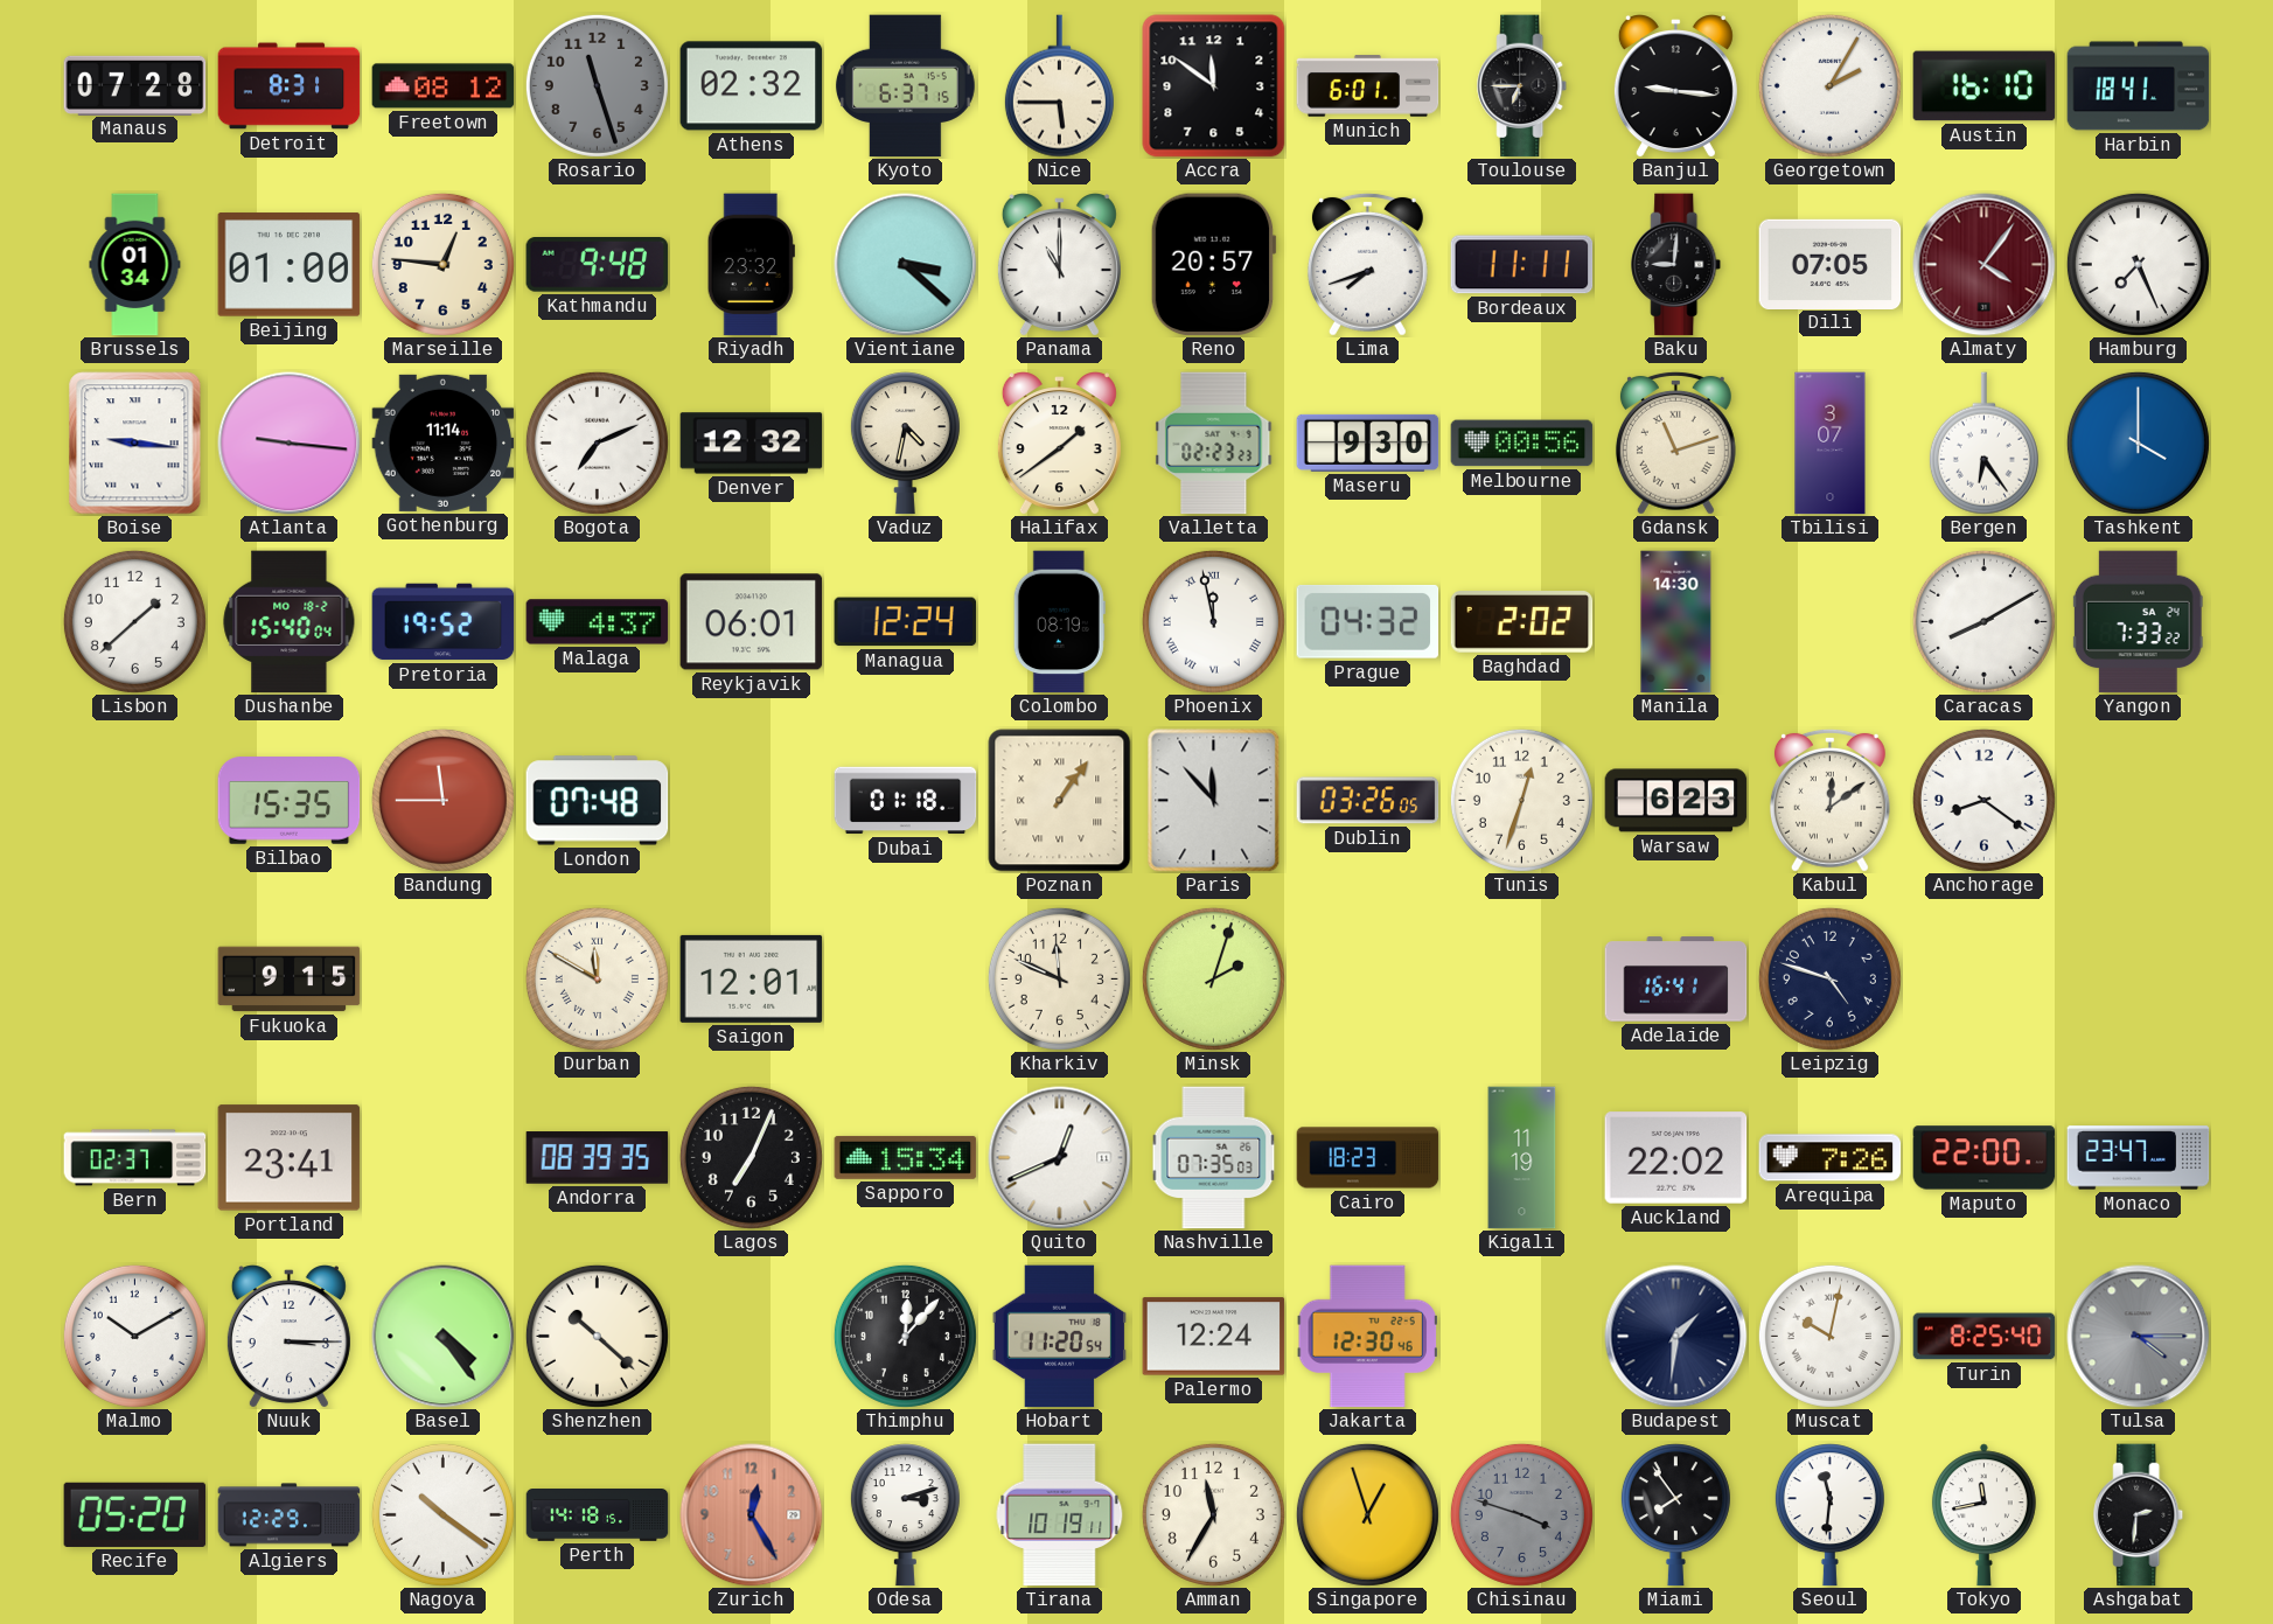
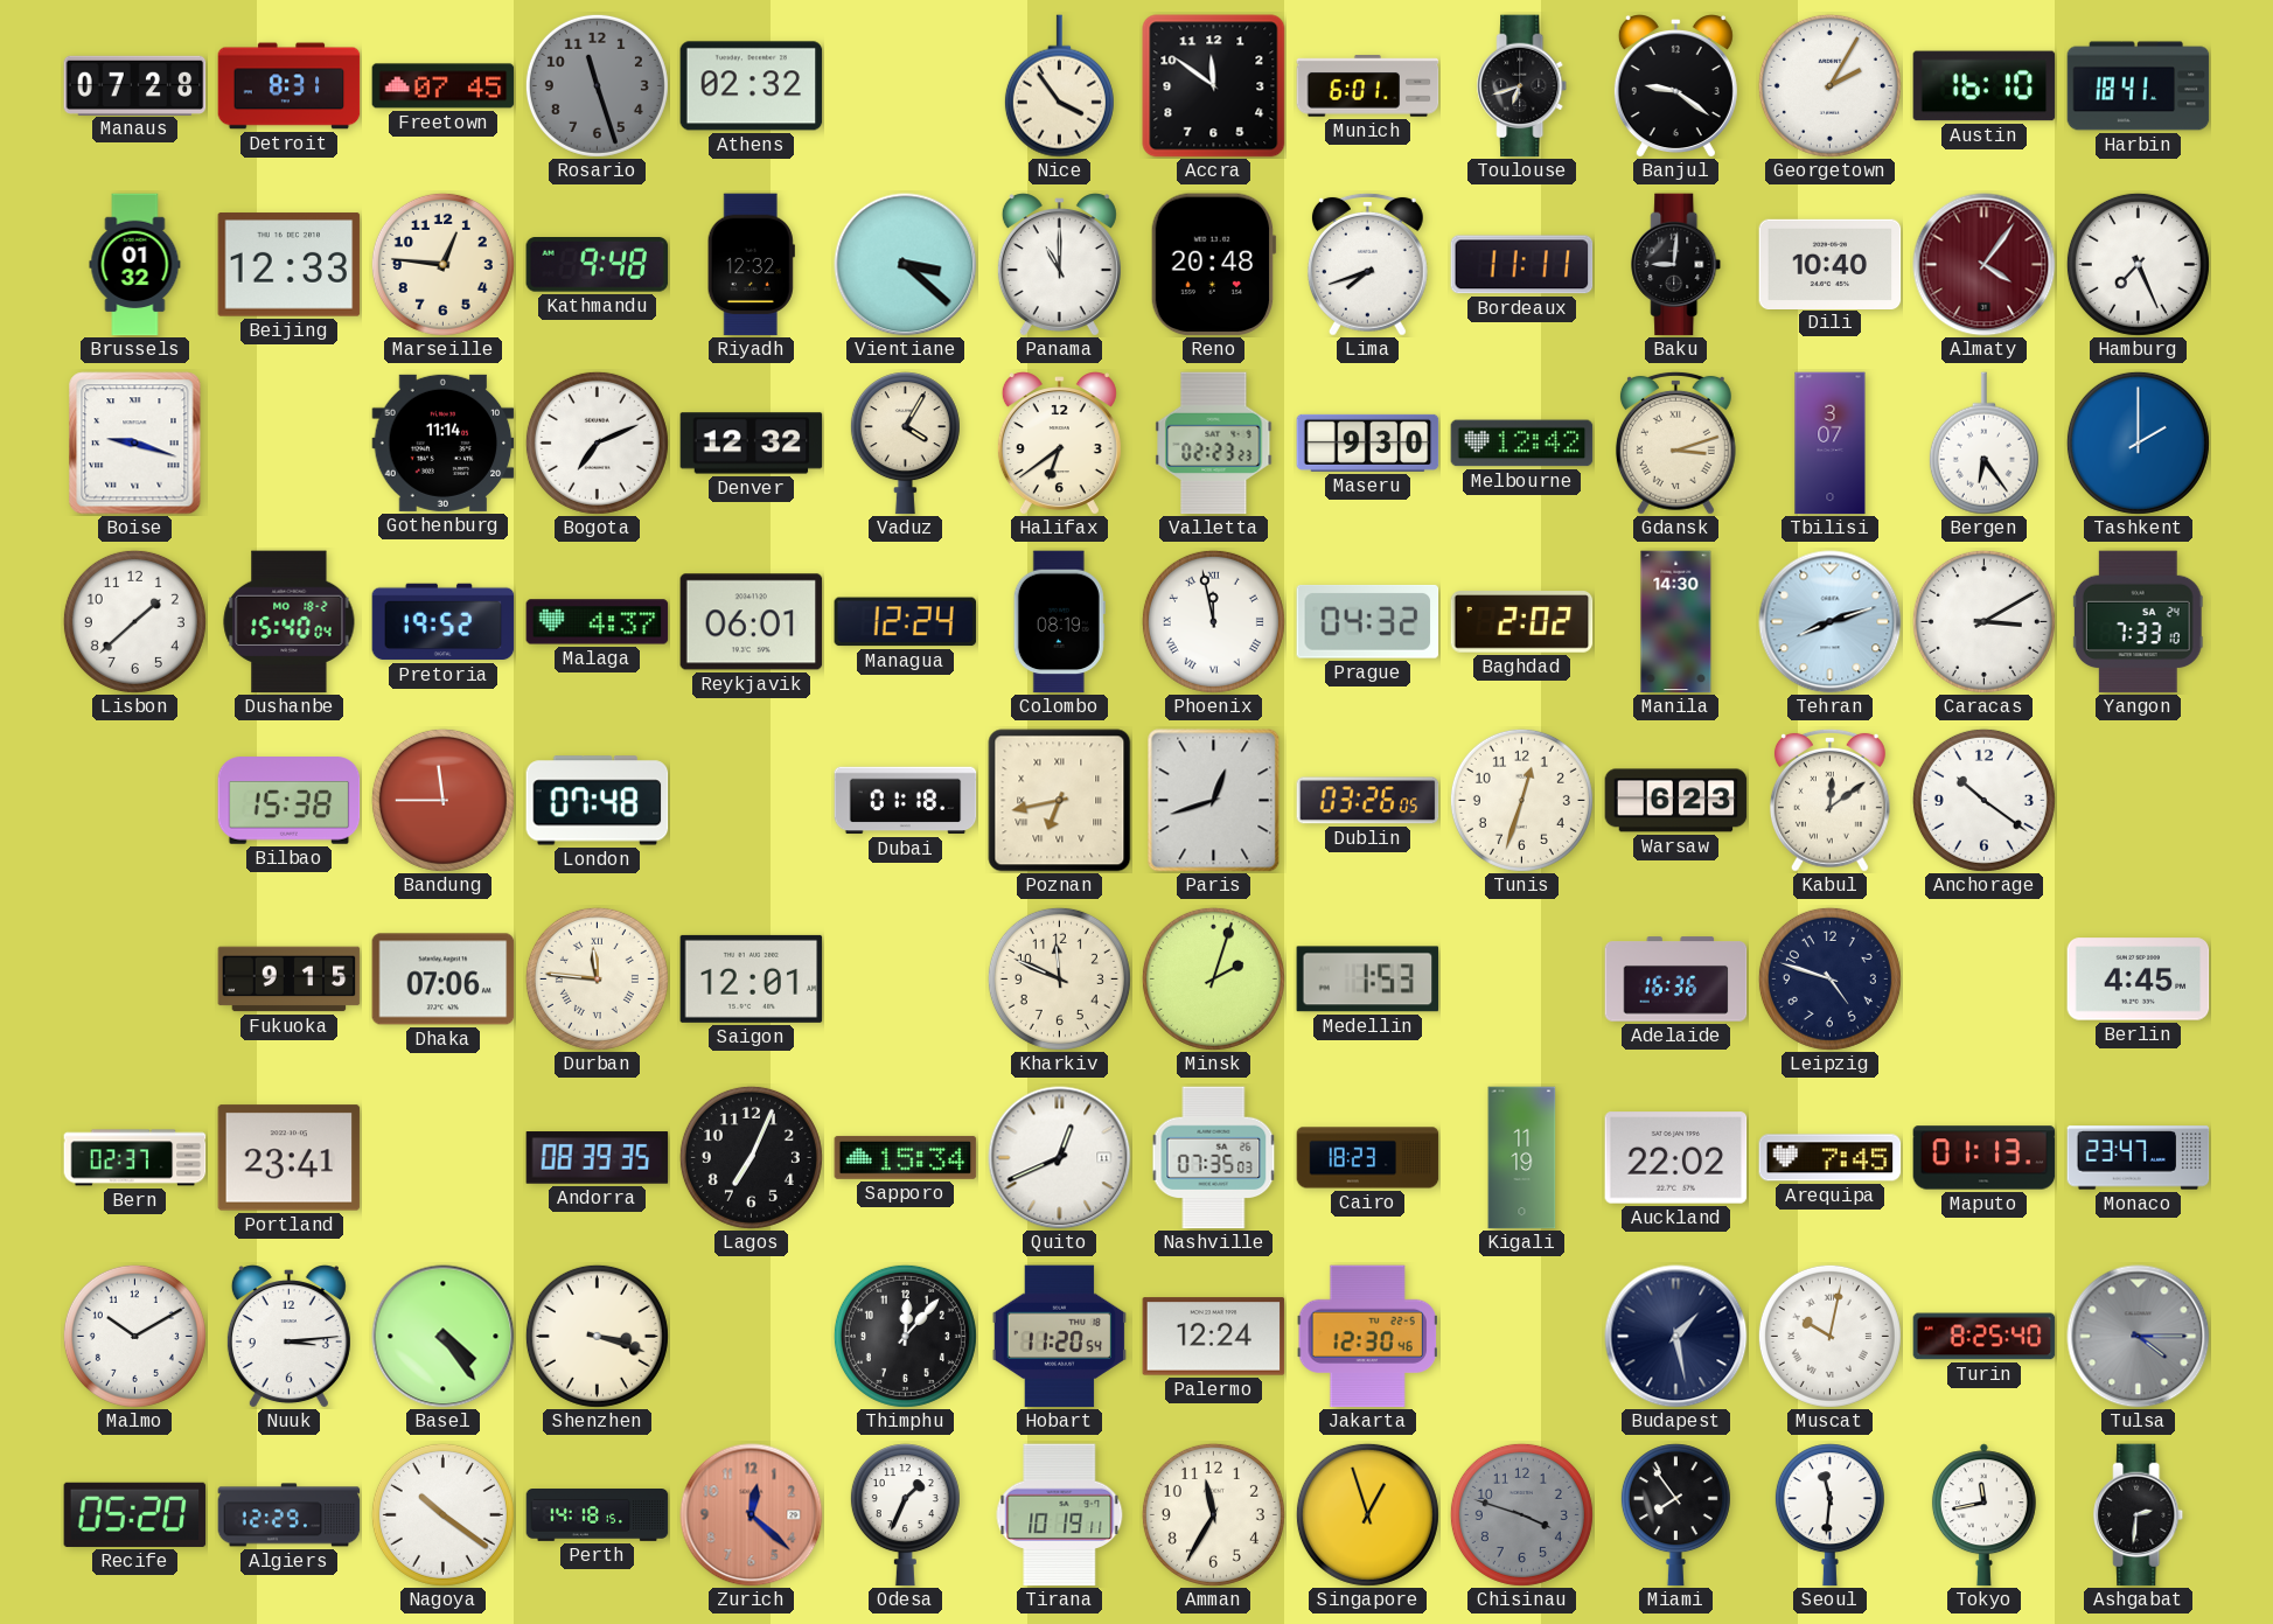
Freetown: 08:12 -> 07:45 (444, 86)
Kyoto: 6:37 -> none (905, 86)
Nice: 5:45 -> 3:54 (1059, 86)
Toulouse: 6:45 -> 6:42 (1522, 86)
Banjul: 9:16 -> 9:21 (1675, 86)
Brussels: 01:34 -> 01:32 (135, 265)
Beijing: 01:00 -> 12:33 (290, 265)
Riyadh: 23:32 -> 12:32 (751, 265)
Reno: 20:57 -> 20:48 (1213, 265)
Dili: 07:05 -> 10:40 (1831, 264)
Boise: 9:16 -> 9:18 (135, 444)
Atlanta: 9:16 -> none (290, 444)
Vaduz: 4:32 -> 4:05 (905, 444)
Halifax: 1:39 -> 6:39 (1059, 444)
Melbourne: 00:56 -> 12:42 (1522, 444)
Gdansk: 11:12 -> 3:12 (1675, 442)
Tashkent: 4:00 -> 2:00 (2138, 442)
Tehran: none -> 8:12 (1831, 622)
Caracas: 8:10 -> 3:10 (1983, 621)
Yangon: 7:33:22 -> 7:33:10 (2138, 622)
Bilbao: 15:35 -> 15:38 (290, 801)
Poznan: 1:06 -> 6:43 (1060, 801)
Paris: 11:53 -> 12:42 (1214, 801)
Anchorage: 8:21 -> 10:21 (1983, 800)
Dhaka: none -> 07:06 (444, 980)
Durban: 11:50 -> 11:46 (597, 978)
Medellin: none -> 1:53 (1368, 980)
Adelaide: 16:41 -> 16:36 (1676, 980)
Berlin: none -> 4:45 (2139, 980)
Arequipa: 7:26 -> 7:45 (1831, 1158)
Maputo: 22:00 -> 01:13 (1985, 1158)
Nuuk: 3:15 -> 3:14 (288, 1337)
Shenzhen: 10:22 -> 3:18 (597, 1336)
Budapest: 1:31 -> 1:28 (1676, 1337)
Zurich: 12:25 -> 12:22 (752, 1515)
Odesa: 3:12 -> 1:34 (905, 1515)
